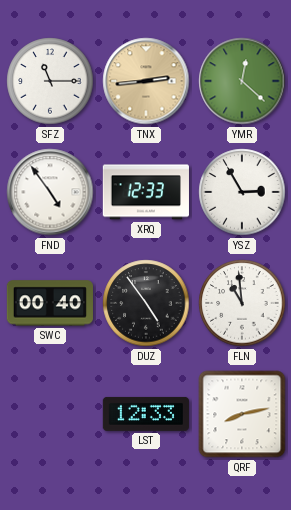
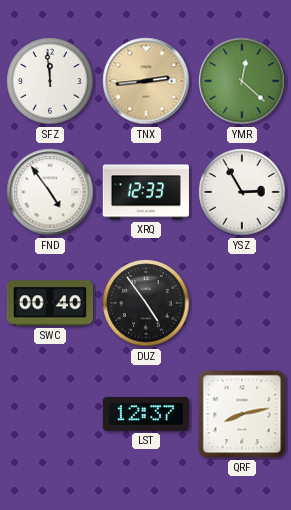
SFZ: 11:15 -> 11:59 (50, 81)
FLN: 10:59 -> none (242, 303)
LST: 12:33 -> 12:37 (146, 414)
